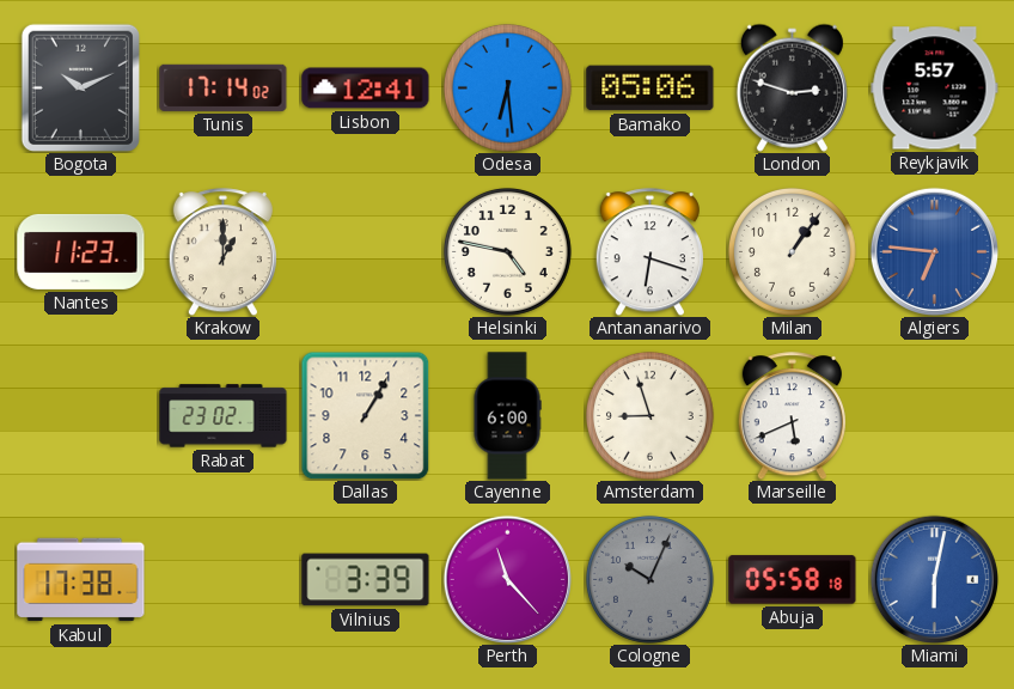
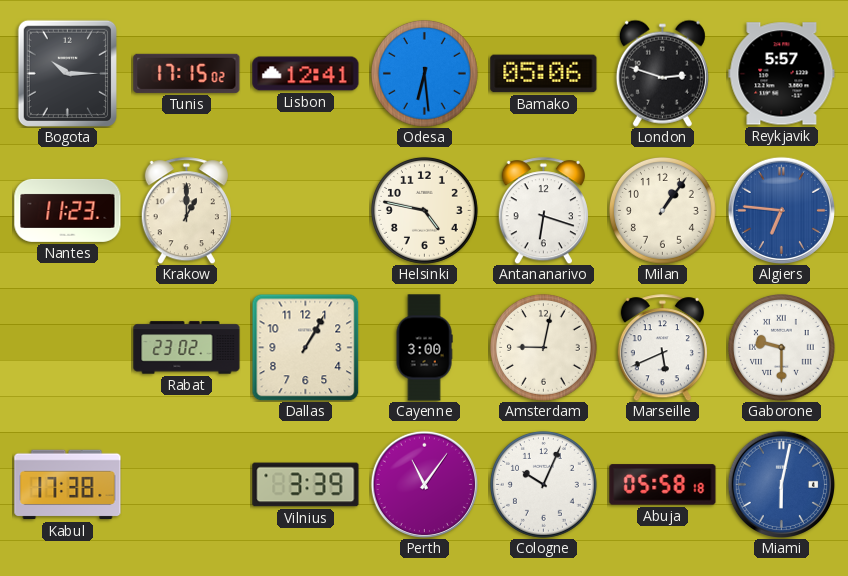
Bogota: 10:11 -> 10:15 (67, 73)
Tunis: 17:14 -> 17:15 (187, 73)
Cayenne: 6:00 -> 3:00 (424, 348)
Amsterdam: 8:57 -> 9:02 (543, 347)
Gaborone: none -> 9:30 (781, 347)
Perth: 11:23 -> 11:06 (424, 484)
Cologne dial: grey -> white (543, 484)
